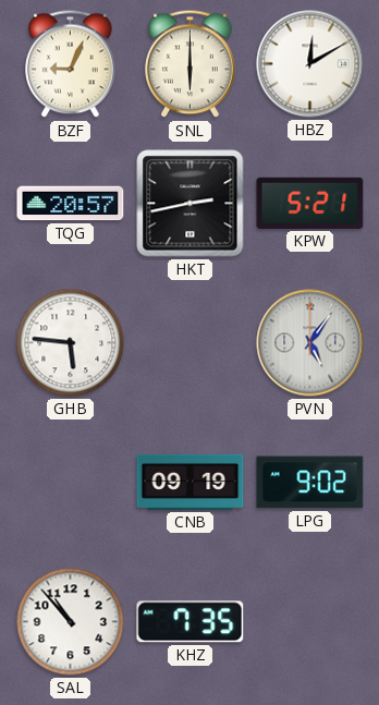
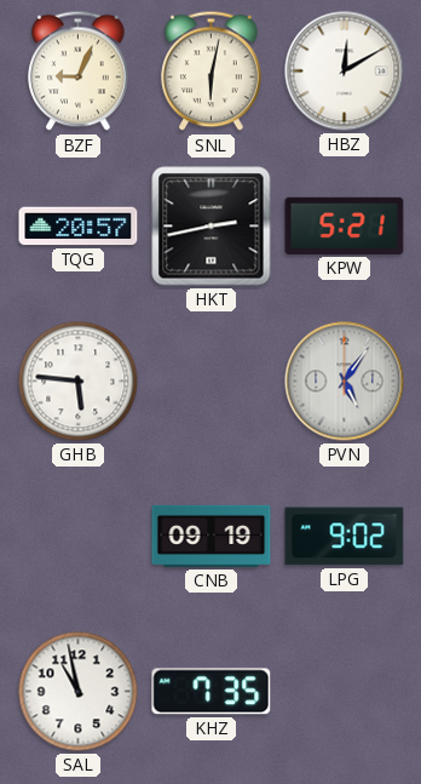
SNL: 6:00 -> 6:02 (212, 71)
SAL: 10:53 -> 10:58 (79, 692)
